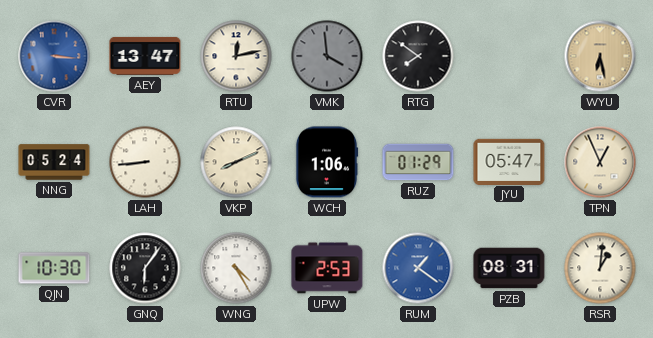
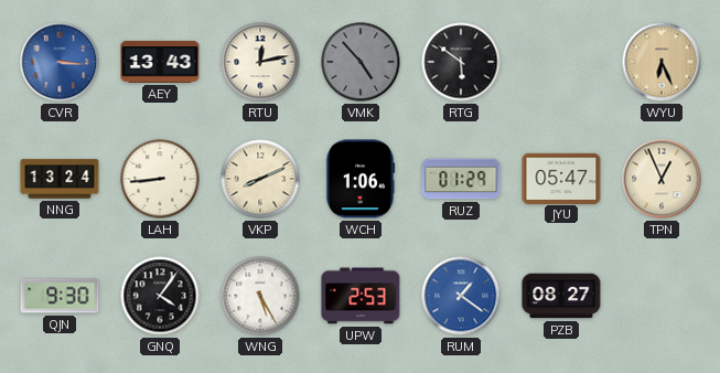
AEY: 13:47 -> 13:43 (160, 62)
VMK: 3:59 -> 4:53 (361, 62)
RTG: 7:51 -> 5:51 (461, 62)
WYU: 6:28 -> 6:26 (662, 62)
NNG: 05:24 -> 13:24 (60, 179)
QJN: 10:30 -> 9:30 (60, 296)
GNQ: 6:06 -> 4:06 (160, 296)
WNG: 4:25 -> 5:25 (260, 296)
PZB: 08:31 -> 08:27 (561, 296)
RSR: 1:01 -> none (600, 268)
